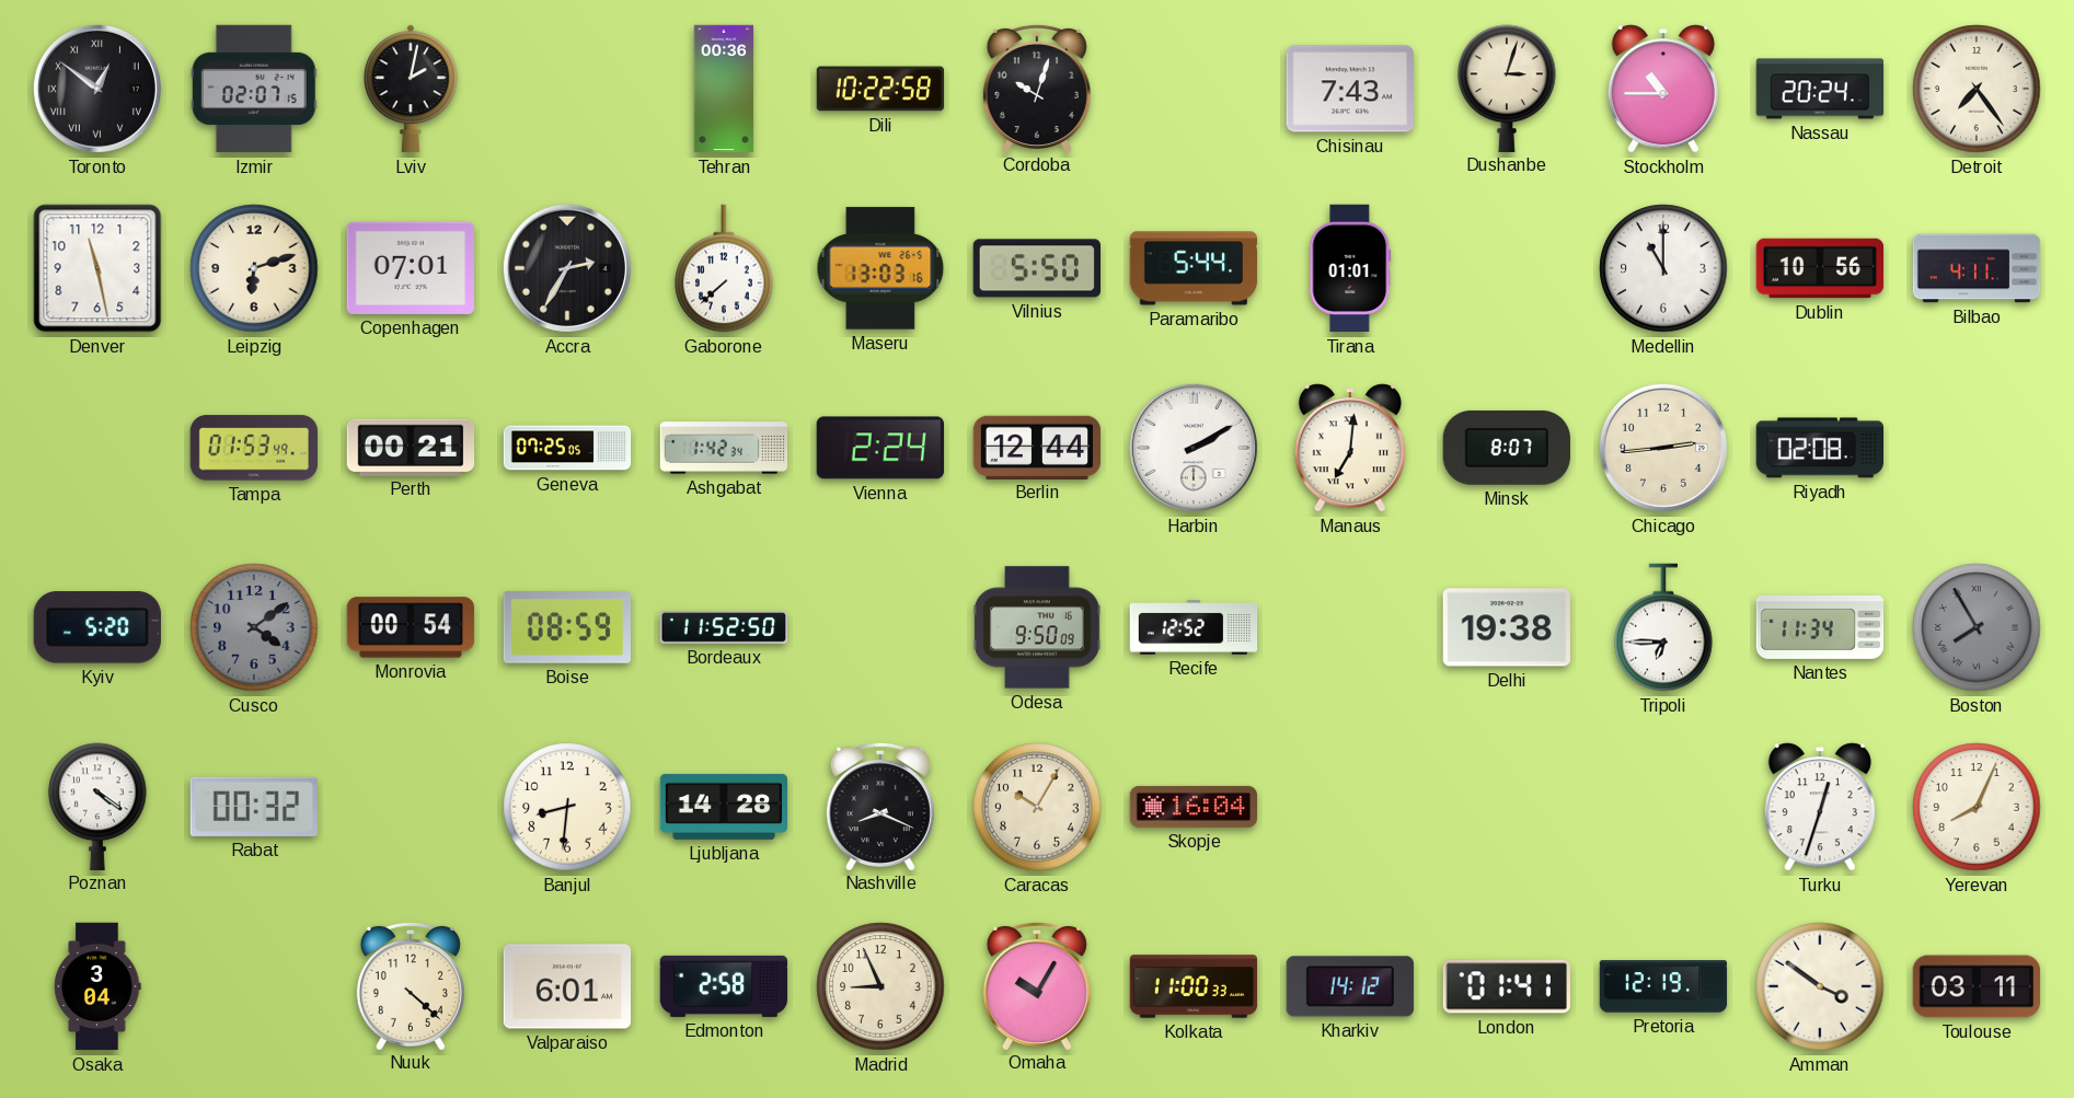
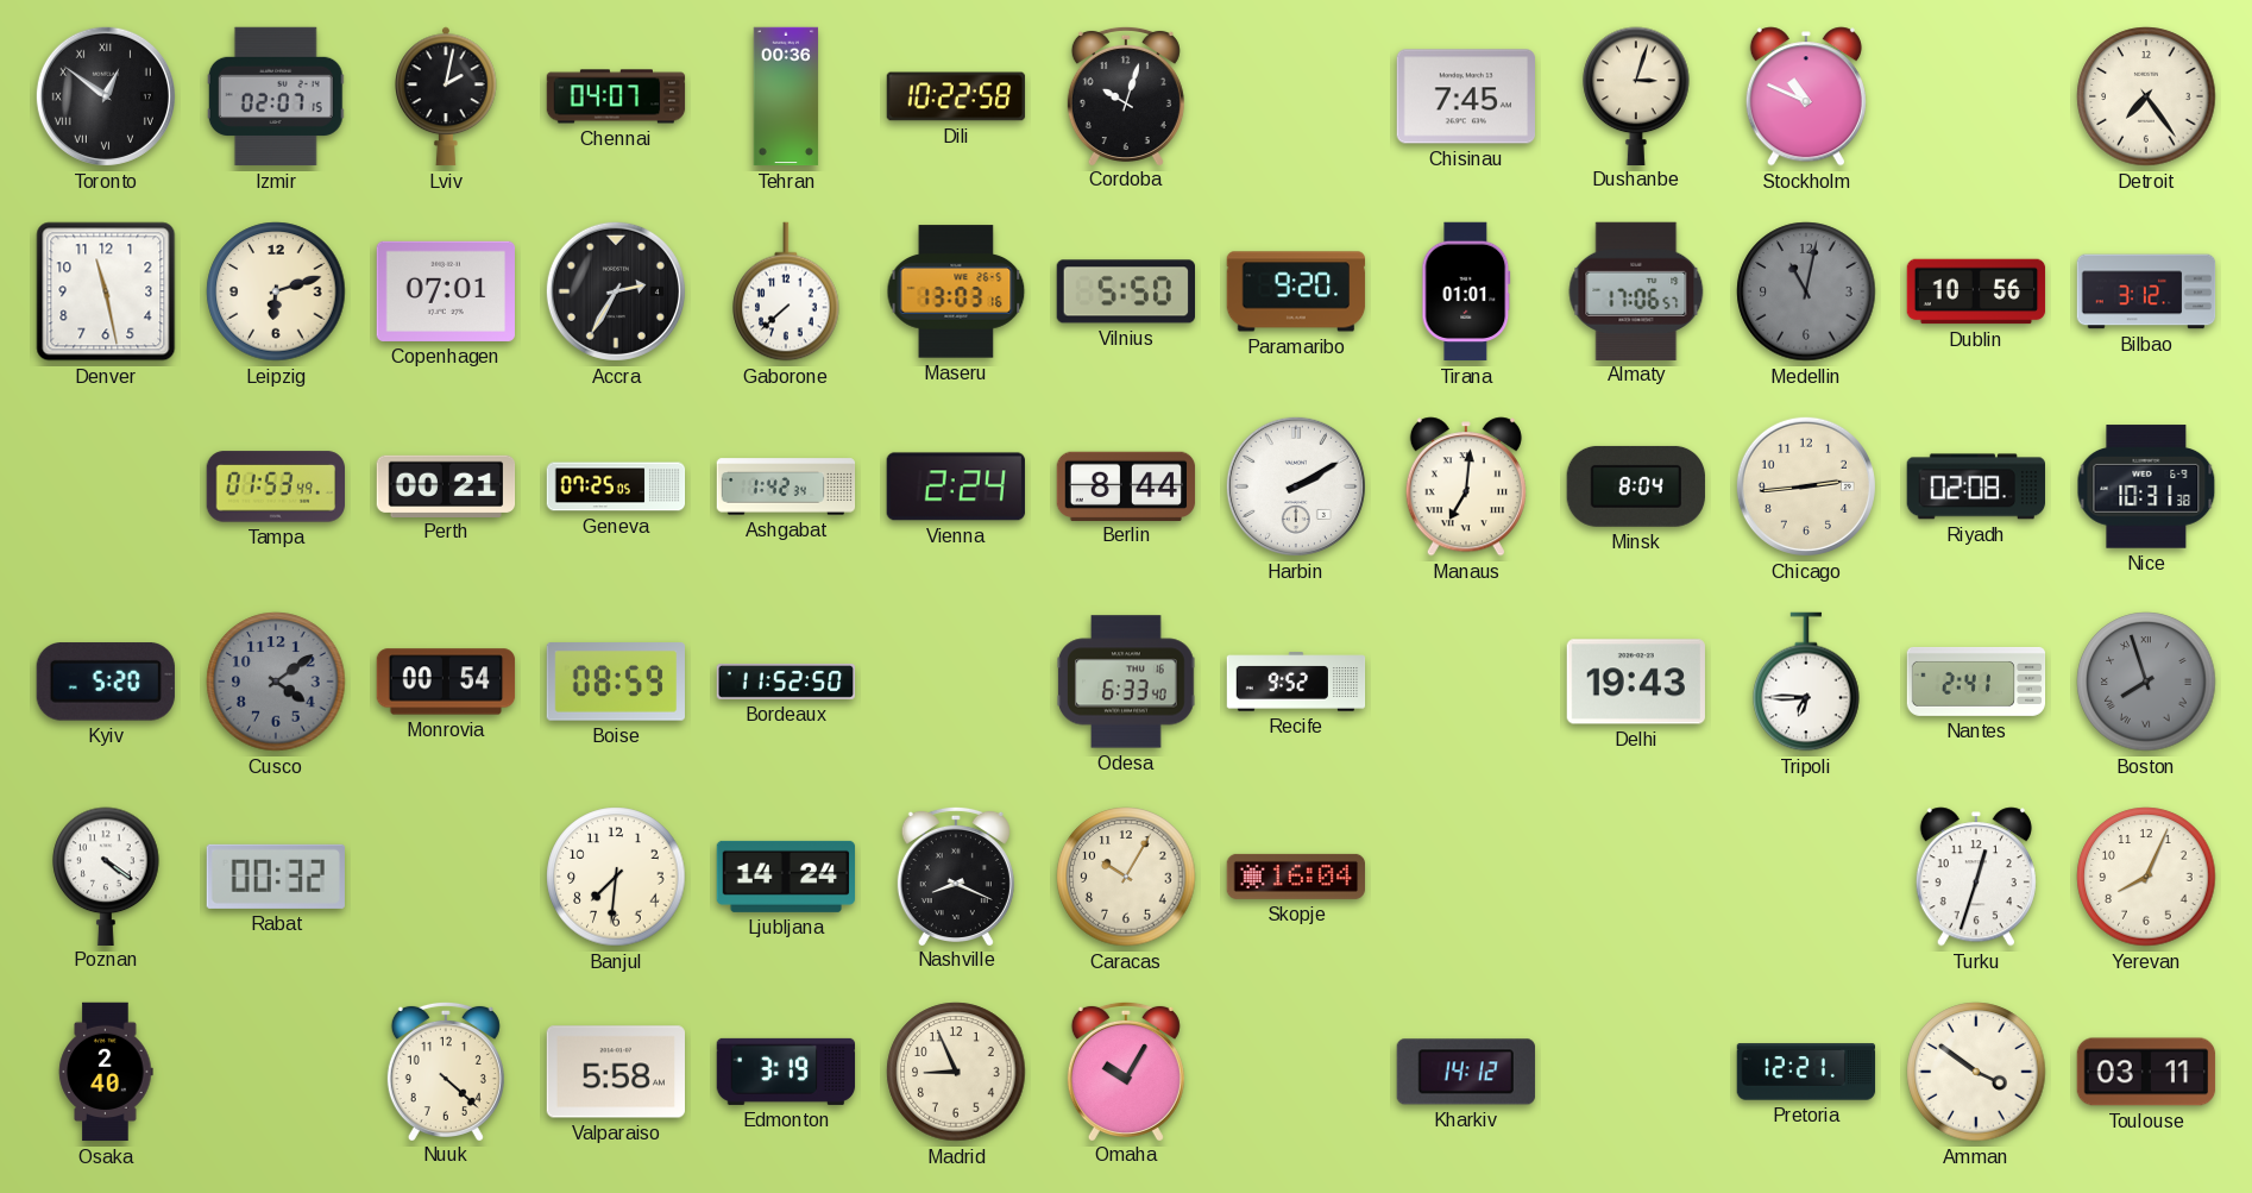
Chennai: none -> 04:07 (616, 96)
Chisinau: 7:43 -> 7:45 (1465, 96)
Stockholm: 10:45 -> 10:49 (1806, 96)
Nassau: 20:24 -> none (1820, 89)
Paramaribo: 5:44 -> 9:20 (1296, 291)
Almaty: none -> 17:06 (1636, 290)
Medellin: 11:00 -> 11:02 (1806, 291)
Medellin dial: white -> grey (1806, 291)
Bilbao: 4:11 -> 3:12 (2146, 291)
Berlin: 12:44 -> 8:44 (1126, 485)
Minsk: 8:07 -> 8:04 (1636, 486)
Nice: none -> 10:31 (2146, 486)
Odesa: 9:50 -> 6:33 (1126, 682)
Recife: 12:52 -> 9:52 (1296, 682)
Delhi: 19:38 -> 19:43 (1635, 682)
Nantes: 11:34 -> 2:41 (1976, 682)
Boston: 7:55 -> 7:57 (2146, 682)
Banjul: 8:31 -> 7:31 (616, 877)
Ljubljana: 14:28 -> 14:24 (786, 877)
Osaka: 3:04 -> 2:40 (106, 1072)
Valparaiso: 6:01 -> 5:58 (615, 1072)
Edmonton: 2:58 -> 3:19 (786, 1072)
Kolkata: 11:00 -> none (1194, 986)
London: 01:41 -> none (1507, 986)
Pretoria: 12:19 -> 12:21 (1806, 1072)
